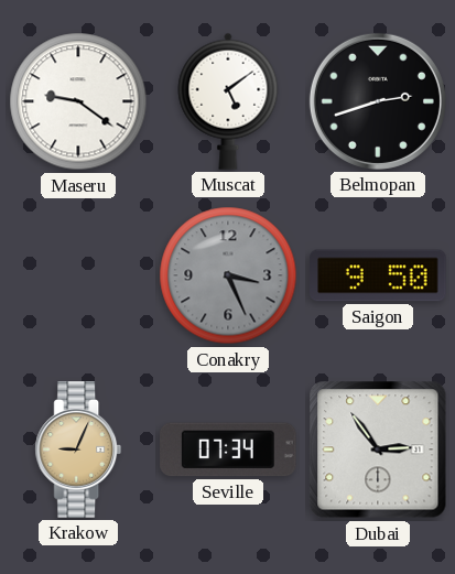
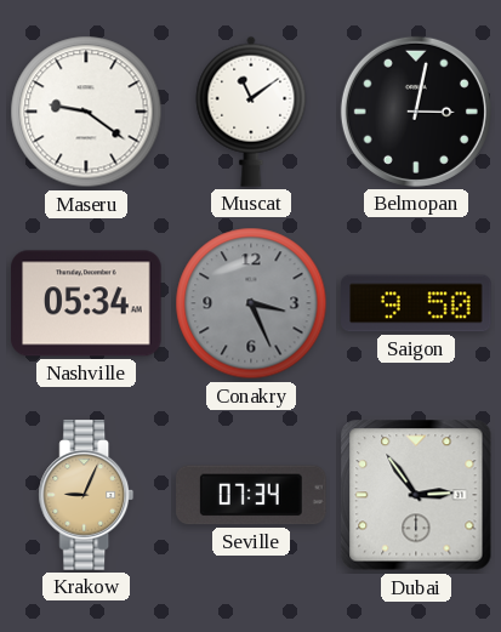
Muscat: 5:09 -> 11:09 (251, 112)
Belmopan: 2:42 -> 3:02 (416, 112)
Nashville: none -> 05:34 (86, 303)
